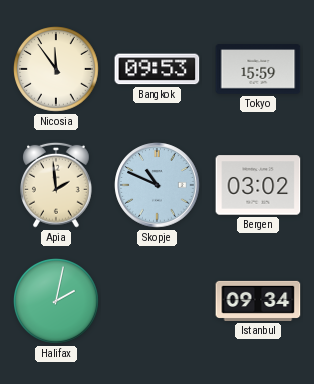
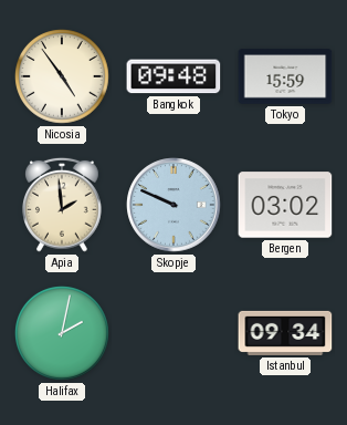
Nicosia: 11:54 -> 4:54 (63, 77)
Bangkok: 09:53 -> 09:48 (173, 76)
Skopje: 10:49 -> 9:49 (173, 205)
